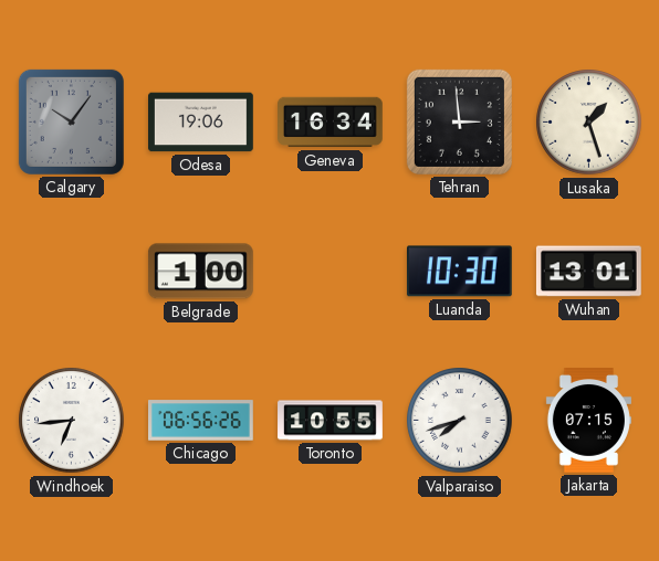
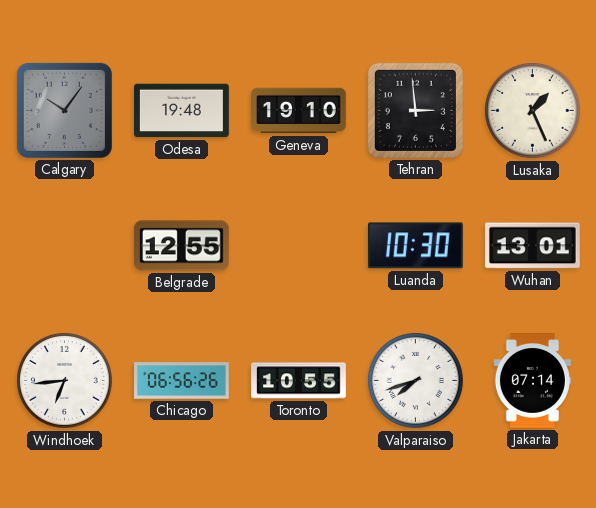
Odesa: 19:06 -> 19:48 (182, 111)
Geneva: 16:34 -> 19:10 (299, 111)
Lusaka: 1:27 -> 1:26 (533, 111)
Belgrade: 1:00 -> 12:55 (182, 246)
Jakarta: 07:15 -> 07:14 (532, 381)
